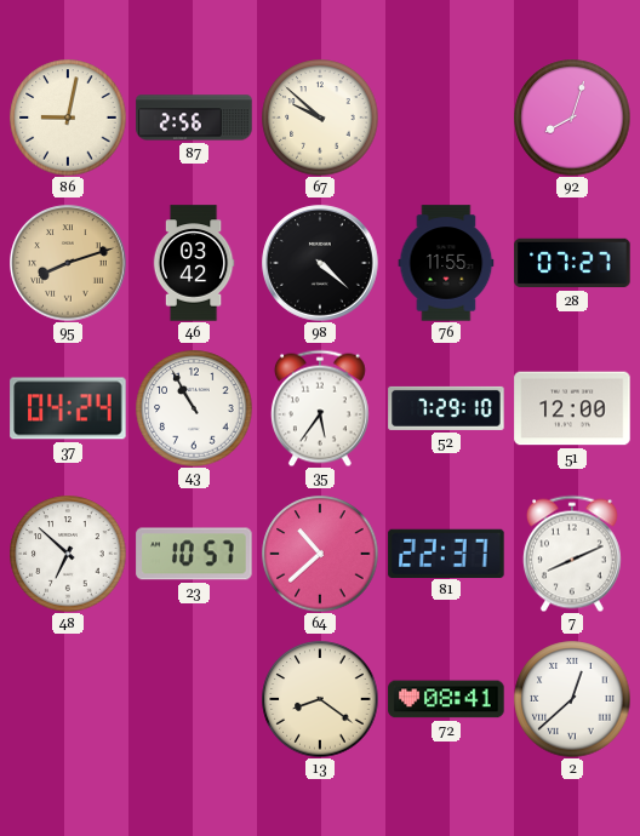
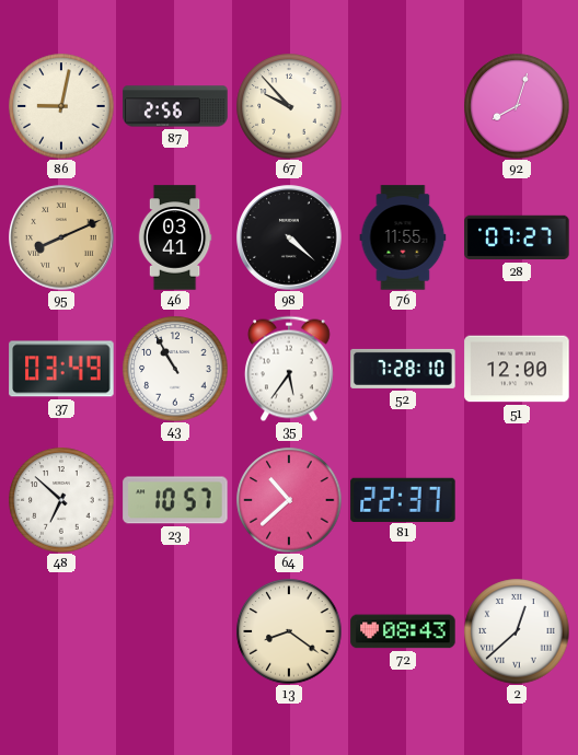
67: 9:52 -> 9:53 (289, 106)
95: 8:12 -> 8:11 (61, 237)
46: 03:42 -> 03:41 (175, 237)
37: 04:24 -> 03:49 (61, 369)
52: 7:29 -> 7:28 (403, 369)
7: 8:11 -> none (572, 554)
72: 08:41 -> 08:43 (403, 631)
